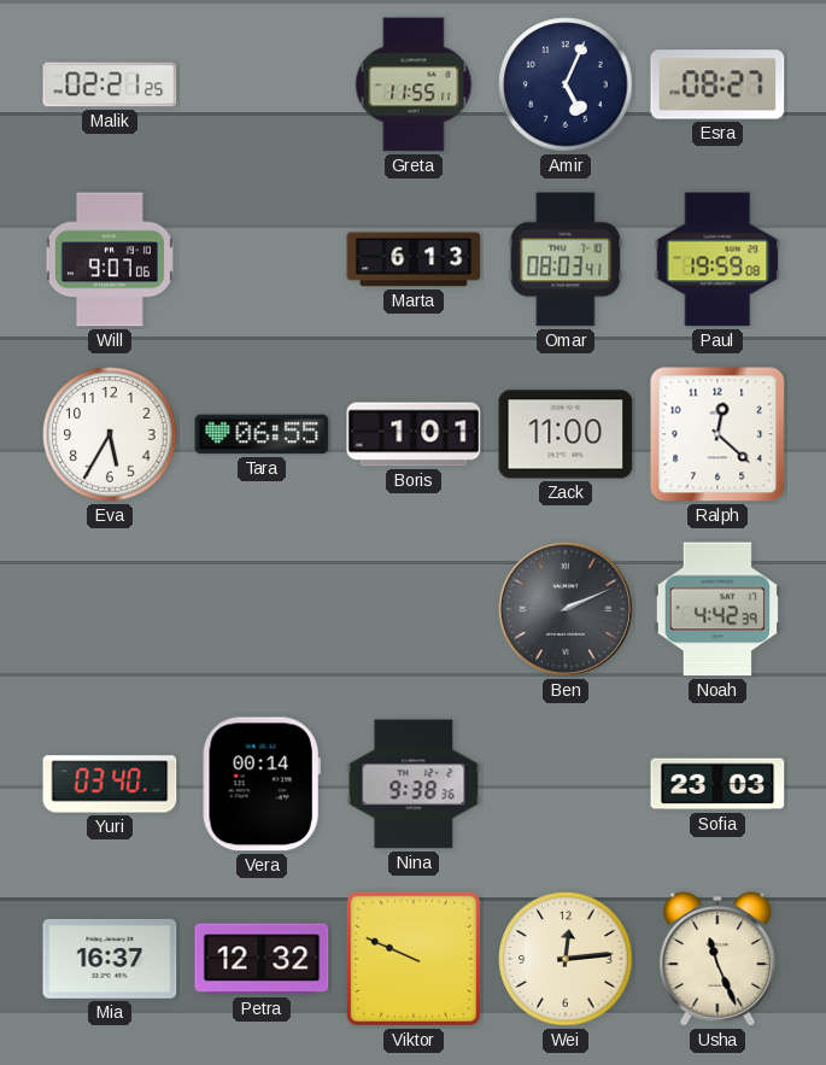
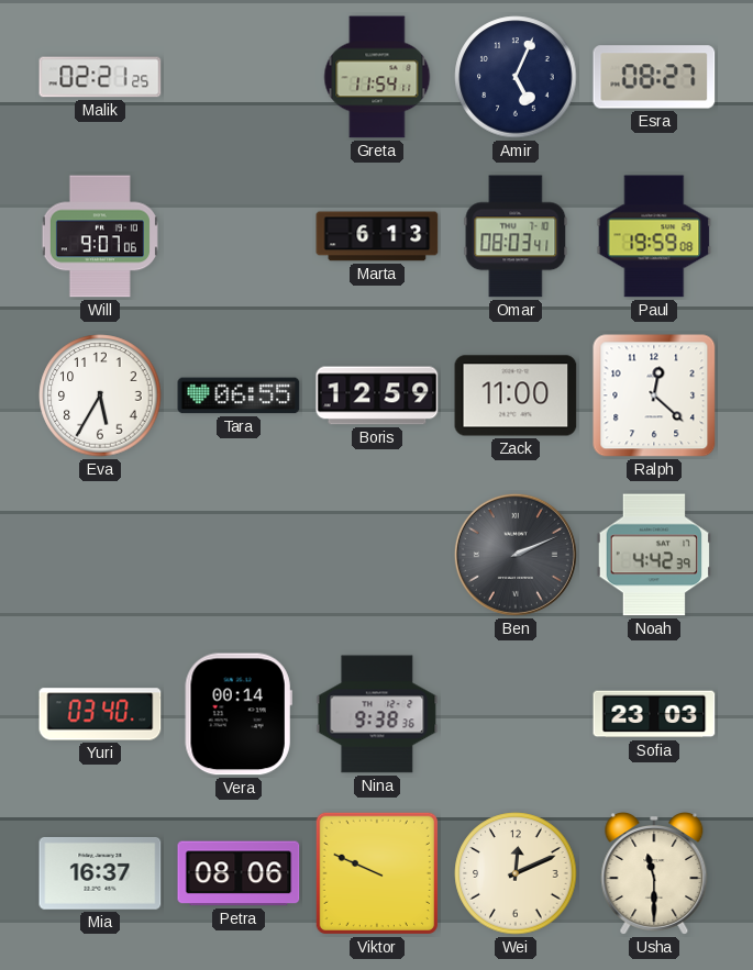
Greta: 11:55 -> 11:54 (377, 77)
Boris: 1:01 -> 12:59 (377, 395)
Petra: 12:32 -> 08:06 (239, 873)
Wei: 12:14 -> 12:11 (516, 873)
Usha: 11:26 -> 11:30 (654, 874)
